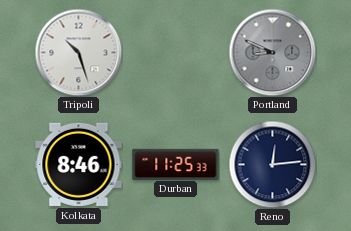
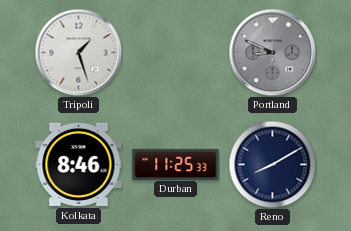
Tripoli: 10:27 -> 1:27 (78, 52)
Reno: 12:14 -> 8:10 (272, 164)
